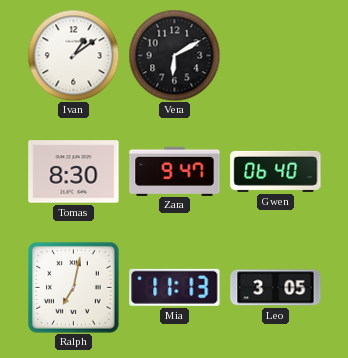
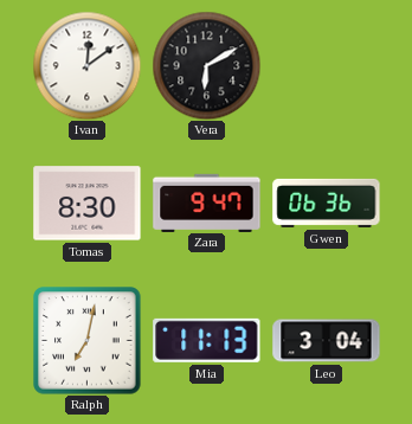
Ivan: 1:09 -> 12:09 (86, 65)
Gwen: 06:40 -> 06:36 (327, 203)
Leo: 3:05 -> 3:04 (327, 341)
